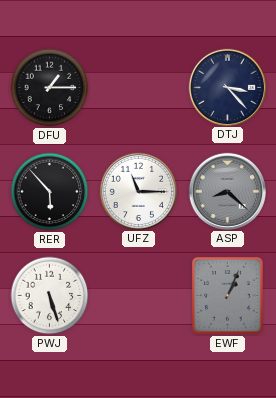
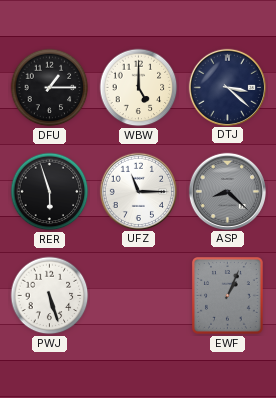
WBW: none -> 5:00 (139, 88)
DTJ: 3:23 -> 3:22 (227, 87)
RER: 5:53 -> 5:57 (50, 192)
